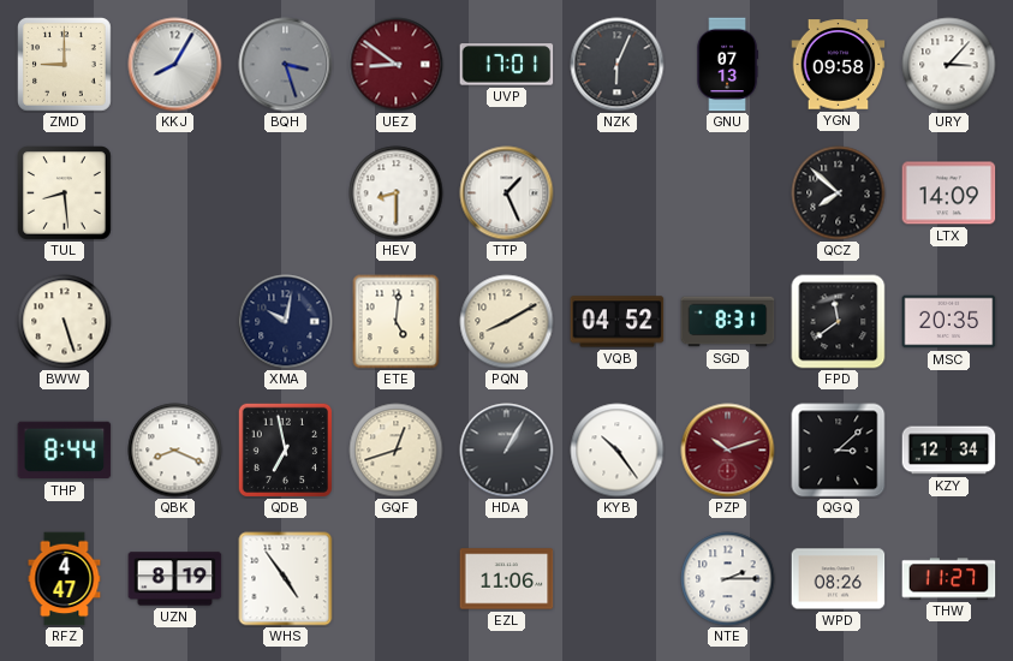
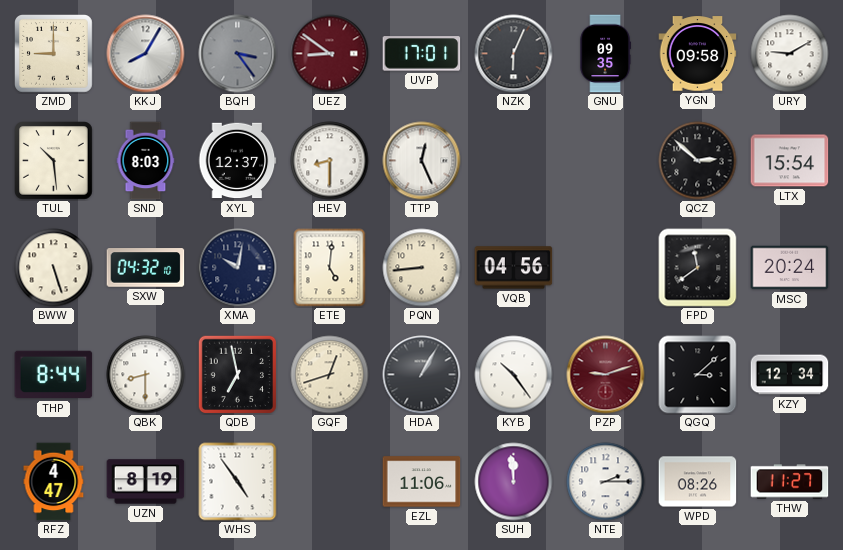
BQH: 3:27 -> 3:24 (238, 54)
GNU: 07:13 -> 09:35 (605, 54)
URY: 3:07 -> 9:10 (790, 54)
TUL: 8:29 -> 10:29 (54, 161)
SND: none -> 8:03 (146, 161)
XYL: none -> 12:37 (237, 161)
TTP: 1:26 -> 12:26 (422, 161)
QCZ: 7:52 -> 2:52 (698, 161)
LTX: 14:09 -> 15:54 (790, 161)
SXW: none -> 04:32 (146, 268)
PQN: 8:10 -> 8:44 (422, 268)
VQB: 04:52 -> 04:56 (514, 268)
SGD: 8:31 -> none (728, 322)
MSC: 20:35 -> 20:24 (790, 268)
QBK: 8:19 -> 8:30 (146, 375)
PZP: 10:12 -> 9:12 (606, 375)
SUH: none -> 11:59 (514, 482)
